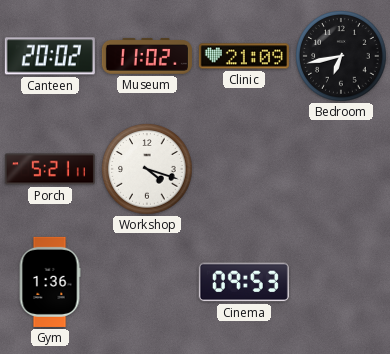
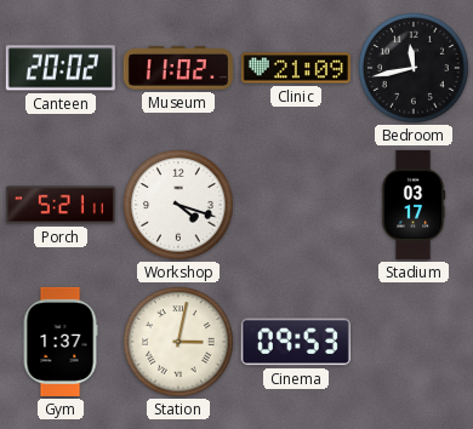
Bedroom: 6:43 -> 11:43 (414, 68)
Stadium: none -> 03:17 (414, 205)
Gym: 1:36 -> 1:37 (61, 342)
Station: none -> 3:02 (178, 342)
